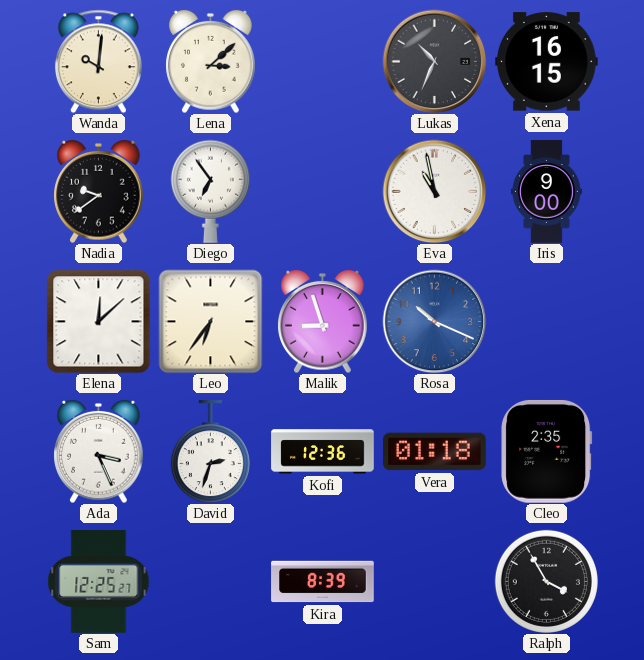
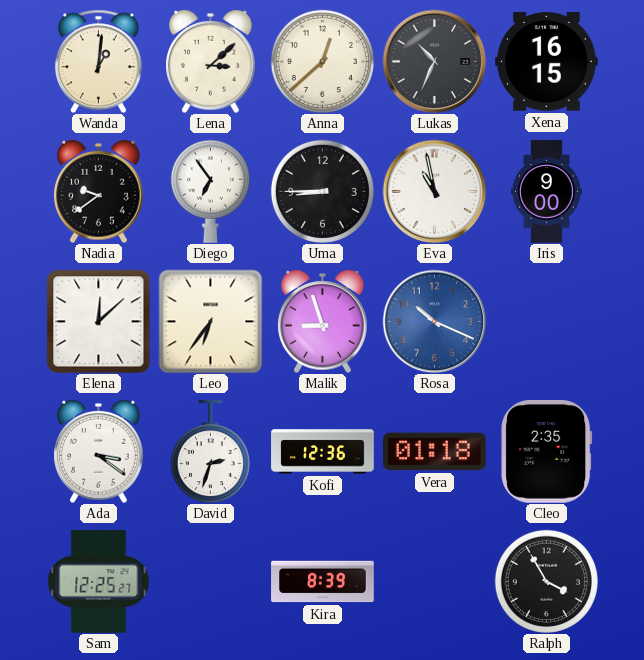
Wanda: 10:01 -> 1:01 (98, 61)
Anna: none -> 12:38 (322, 61)
Uma: none -> 8:45 (322, 191)
Ada: 3:26 -> 3:21 (99, 451)
